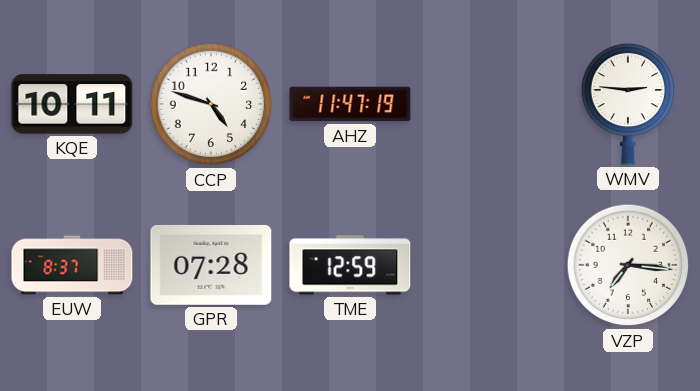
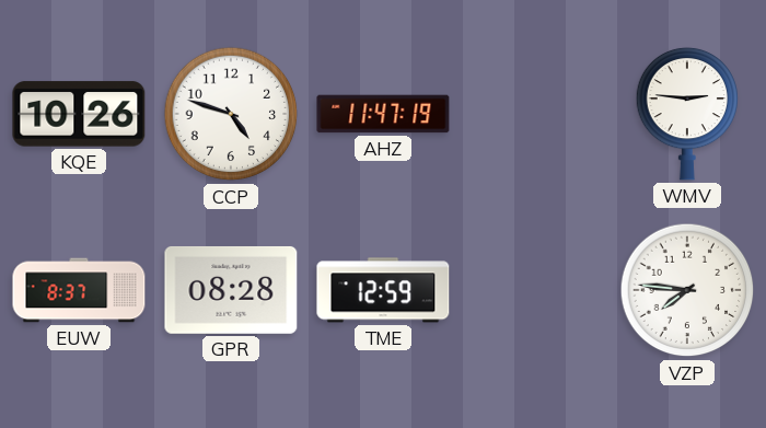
KQE: 10:11 -> 10:26 (79, 114)
GPR: 07:28 -> 08:28 (231, 290)
VZP: 7:16 -> 7:46 (687, 290)
